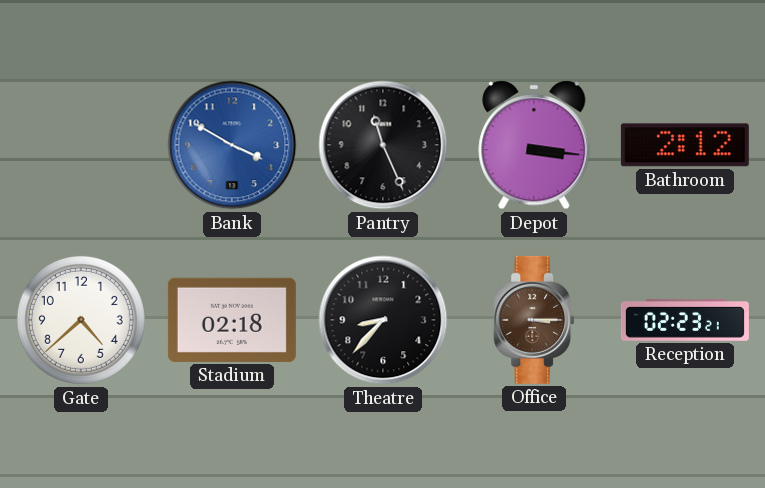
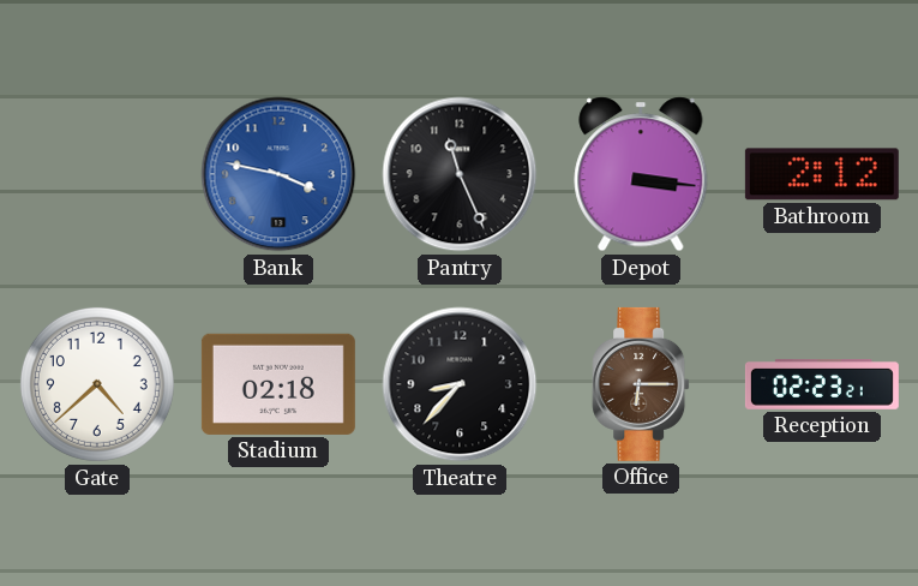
Bank: 3:50 -> 3:47 (278, 174)
Office: 3:15 -> 6:15 (641, 384)
